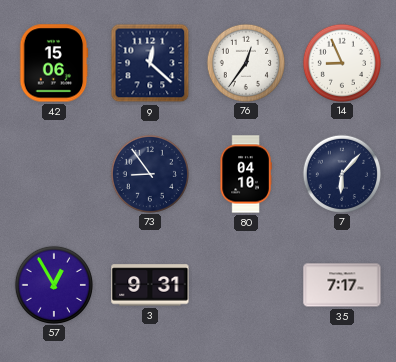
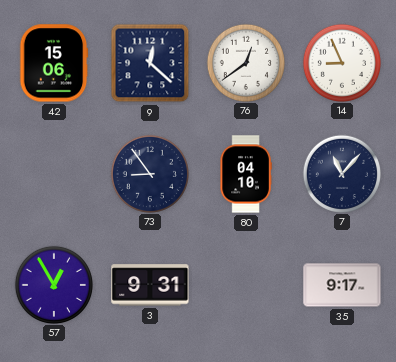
76: 12:36 -> 12:39 (245, 62)
7: 6:07 -> 11:07 (341, 173)
35: 7:17 -> 9:17 (342, 285)
